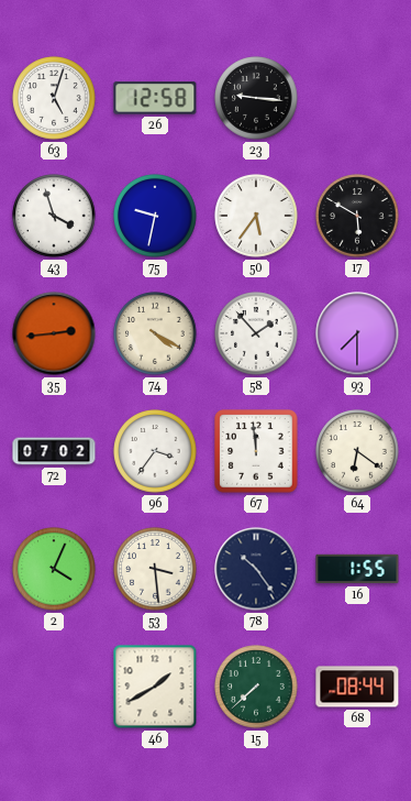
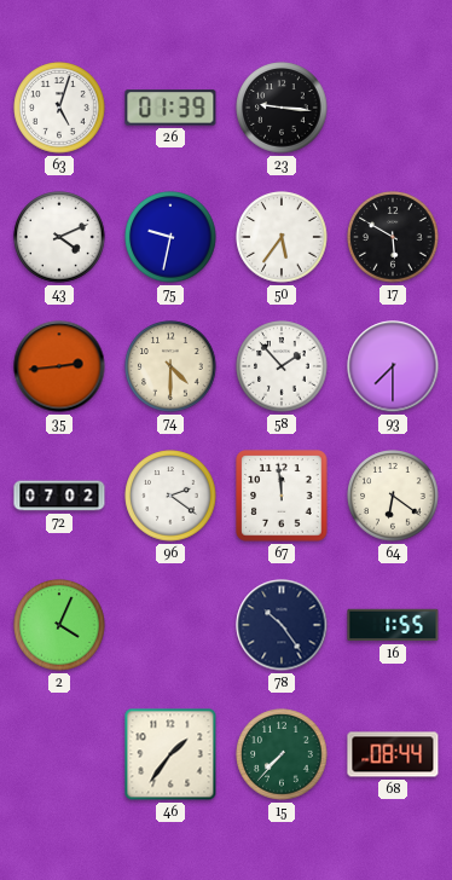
26: 12:58 -> 01:39 (170, 108)
43: 3:57 -> 4:11 (59, 237)
74: 4:20 -> 4:30 (170, 366)
96: 3:36 -> 2:21 (170, 496)
53: 3:29 -> none (155, 569)
46: 1:40 -> 1:36 (170, 754)
15: 7:38 -> 7:37 (282, 754)
